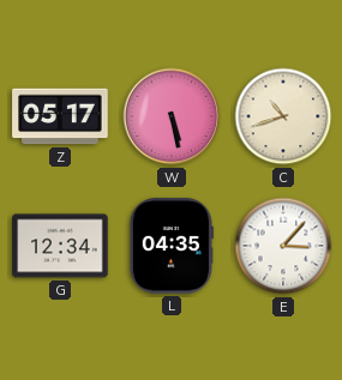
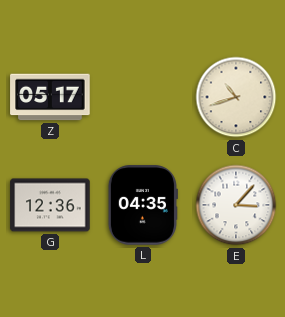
W: 5:28 -> none (172, 116)
G: 12:34 -> 12:36 (50, 205)
